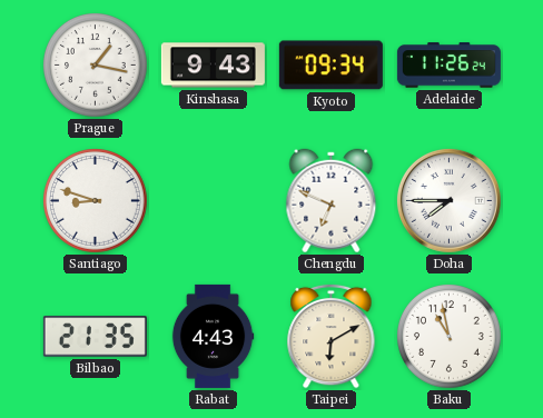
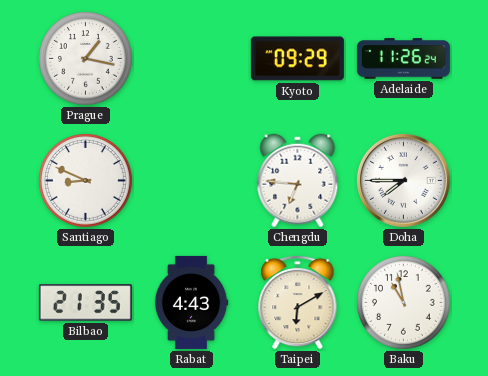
Kinshasa: 9:43 -> none (213, 66)
Kyoto: 09:34 -> 09:29 (297, 59)
Santiago: 8:48 -> 8:49 (86, 181)
Chengdu: 6:49 -> 6:46 (298, 181)
